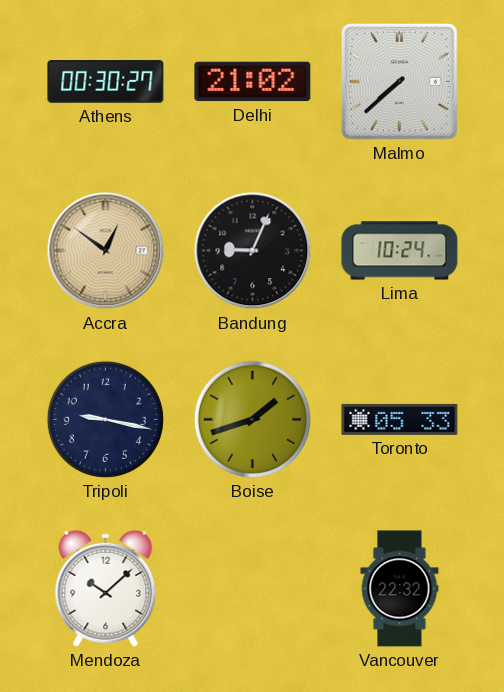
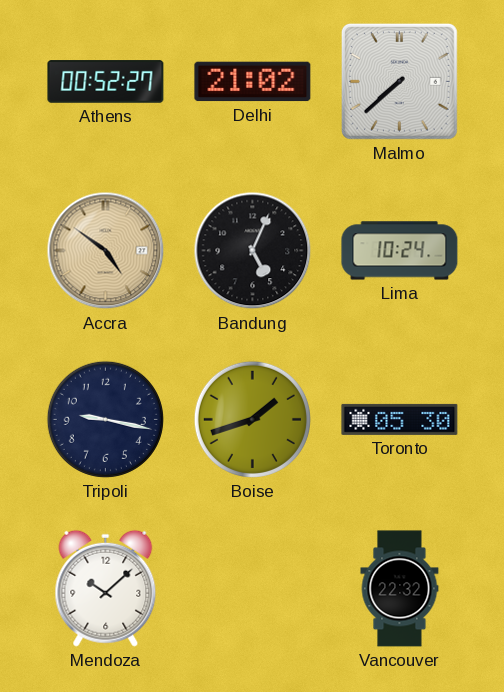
Athens: 00:30 -> 00:52 (106, 82)
Accra: 12:51 -> 4:51 (106, 251)
Bandung: 9:04 -> 5:04 (253, 251)
Toronto: 05:33 -> 05:30 (400, 419)
